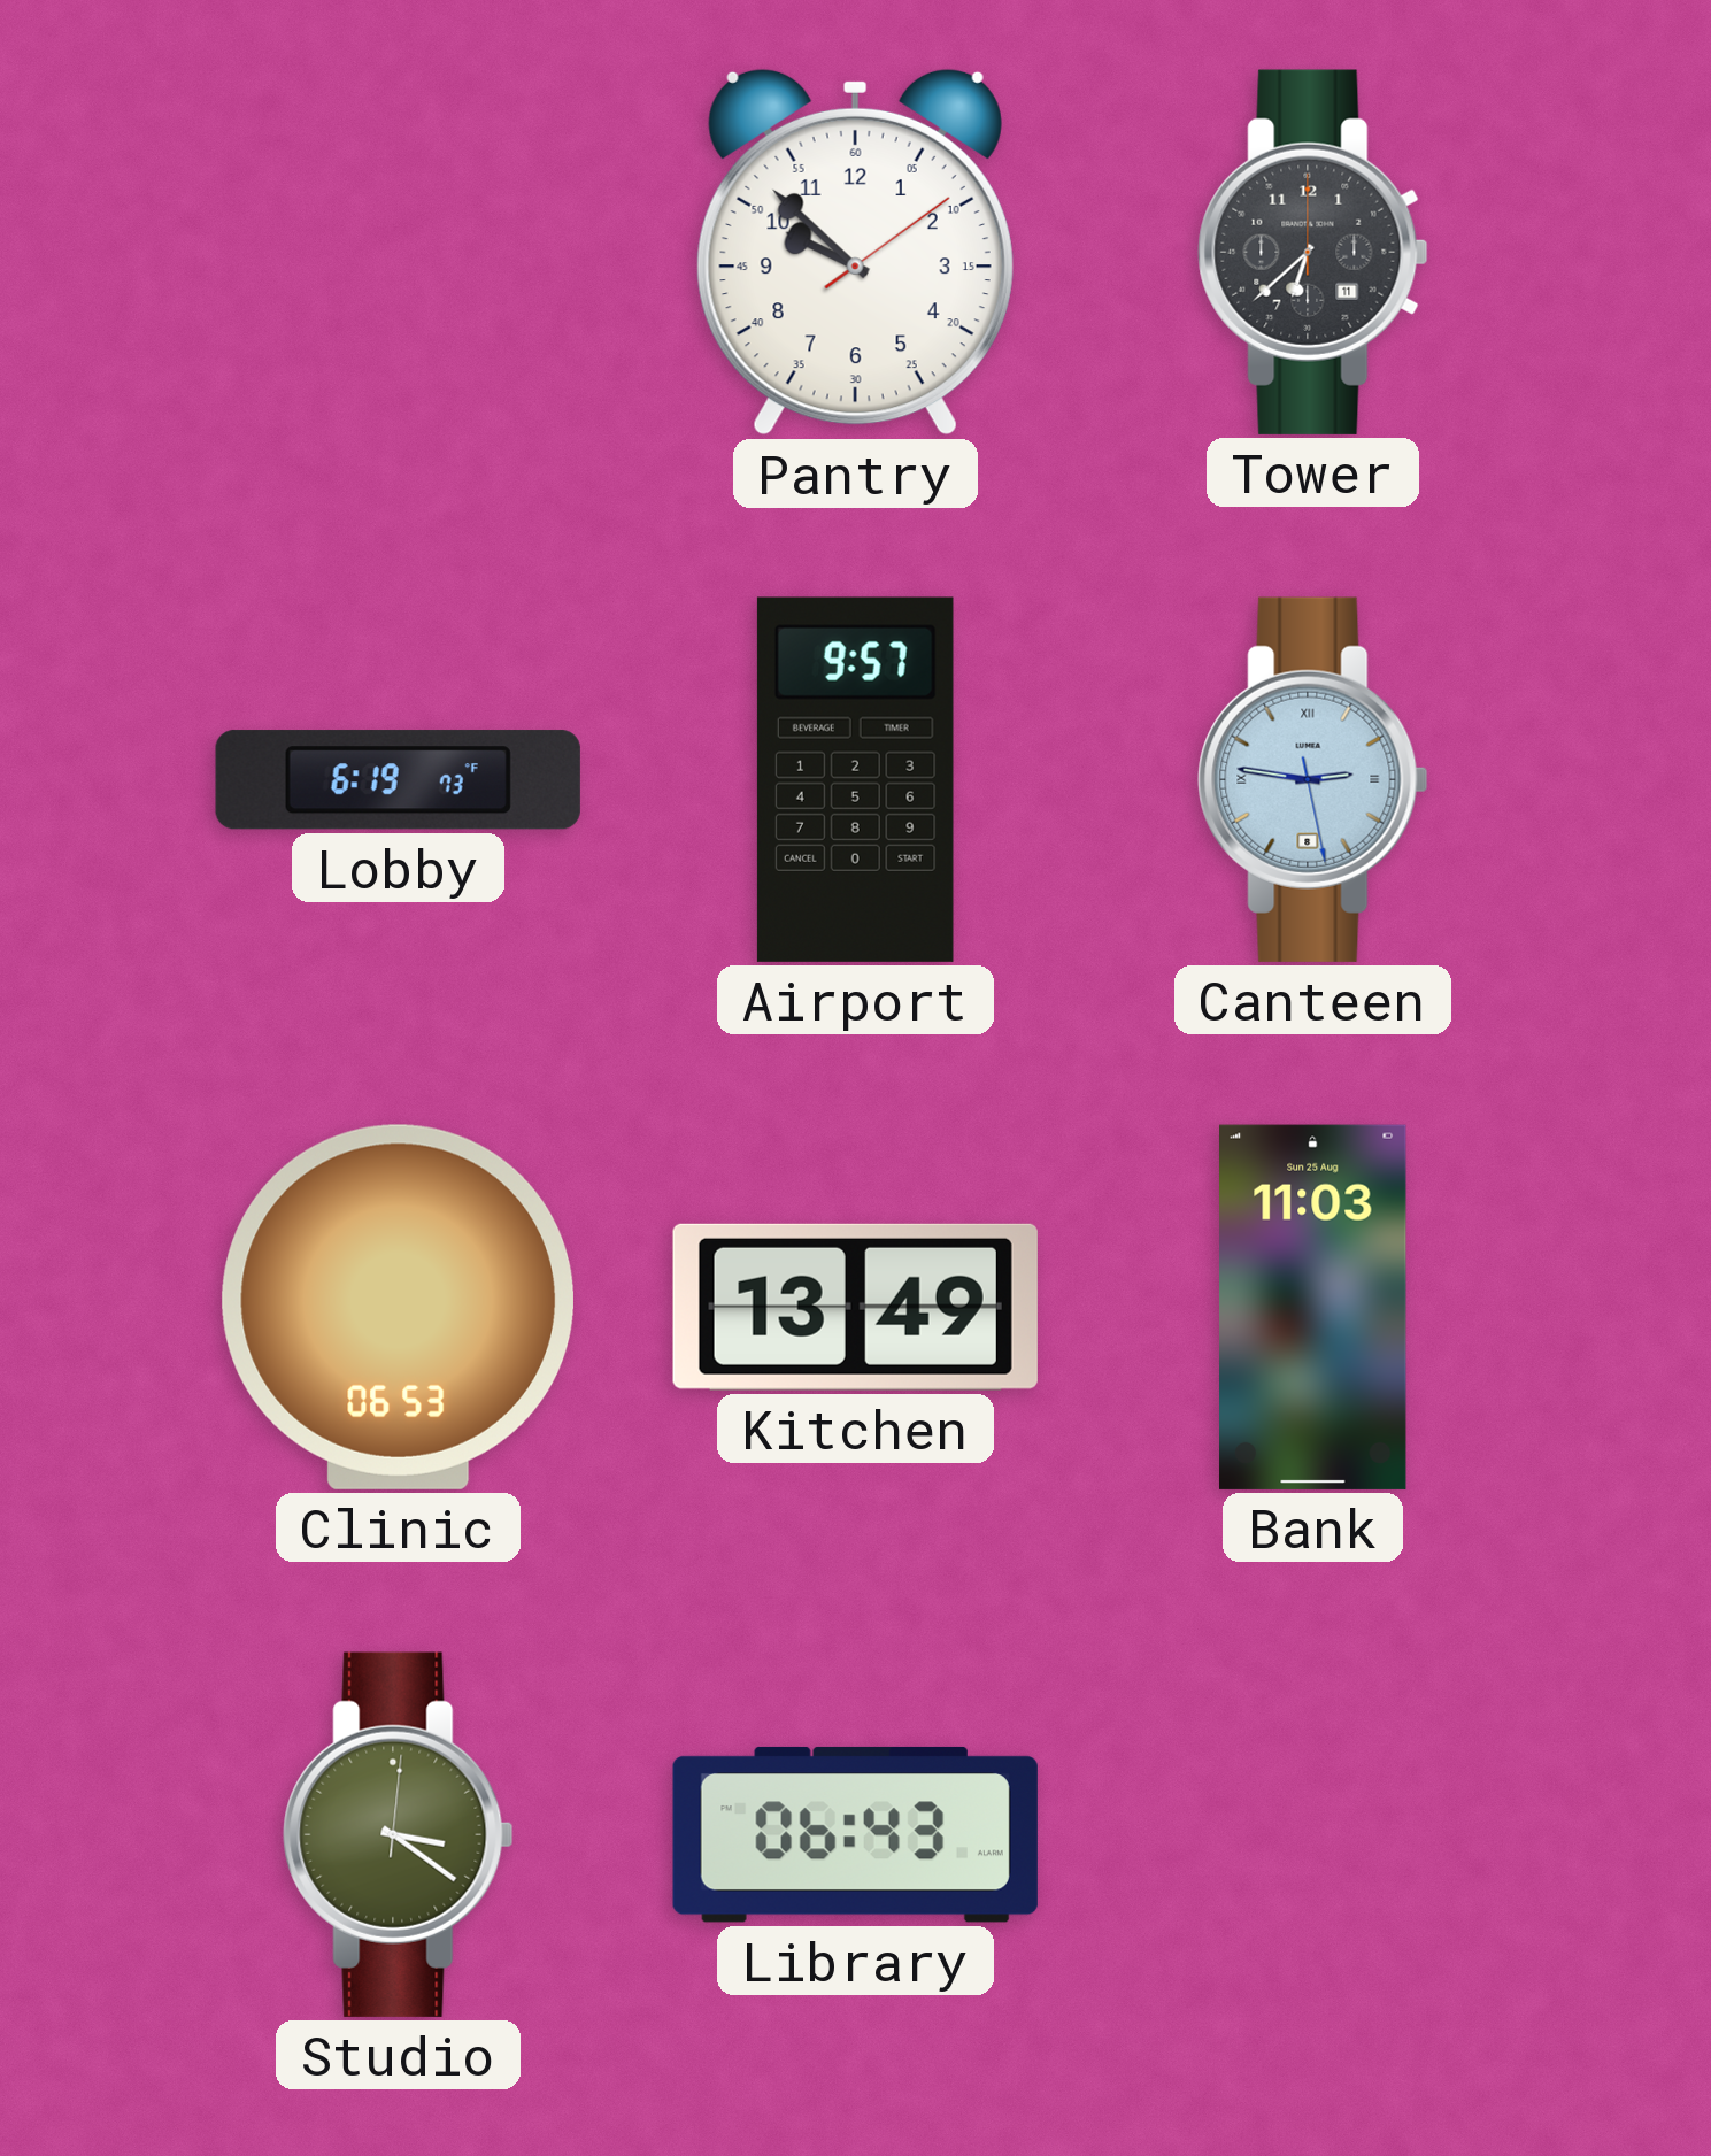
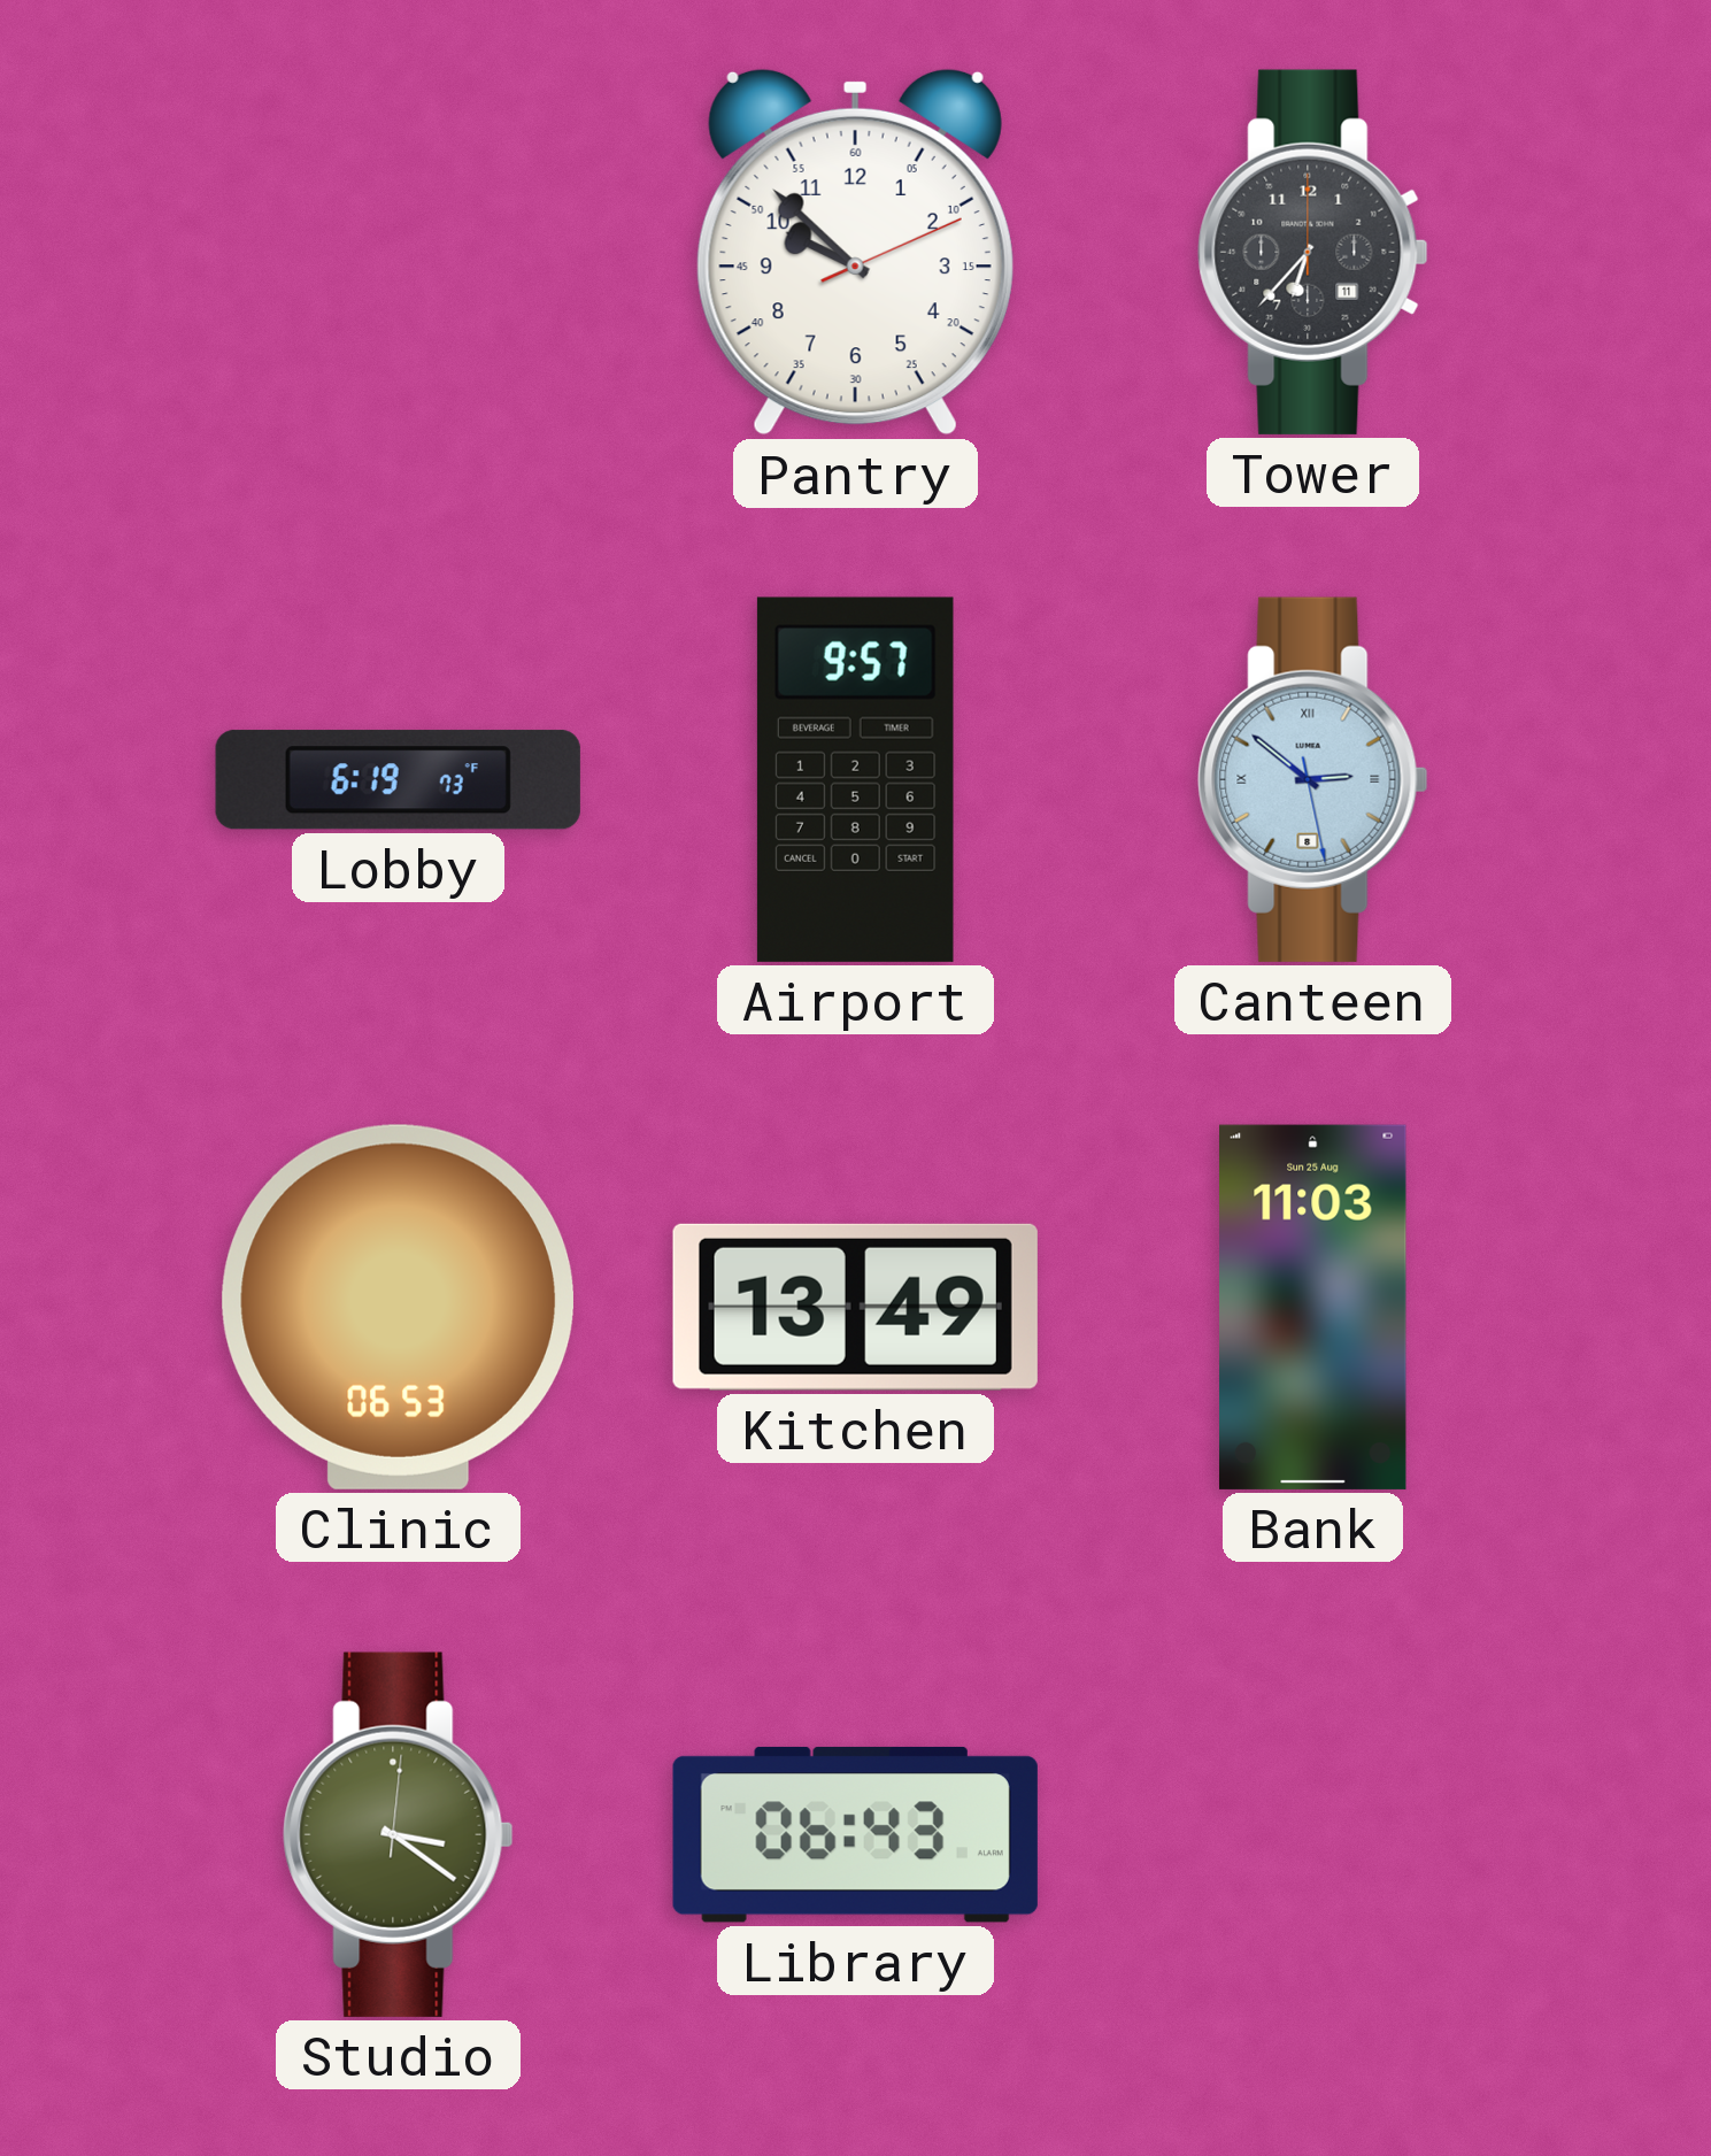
Pantry: 9:52:09 -> 9:52:11 (855, 252)
Tower: 6:38 -> 6:37 (1313, 252)
Canteen: 2:46 -> 2:51 (1313, 779)
